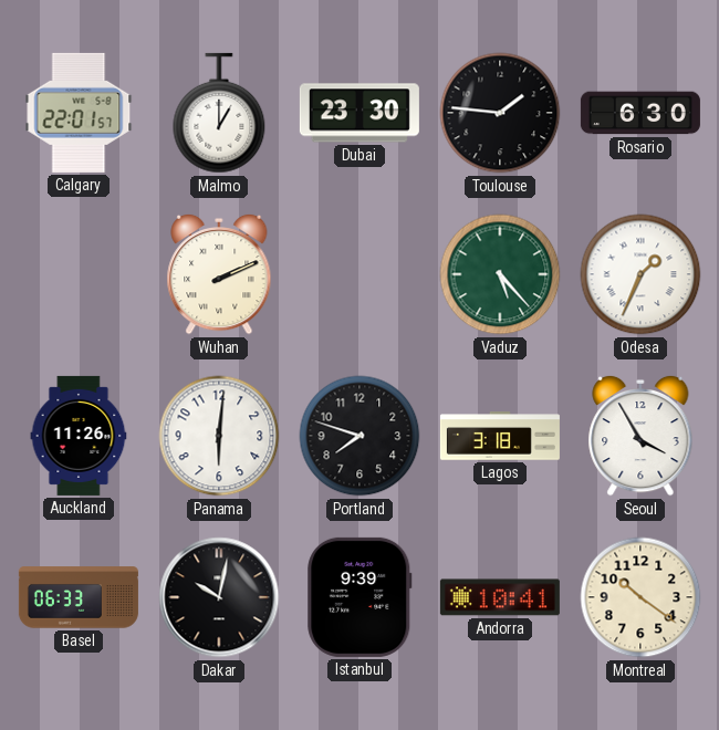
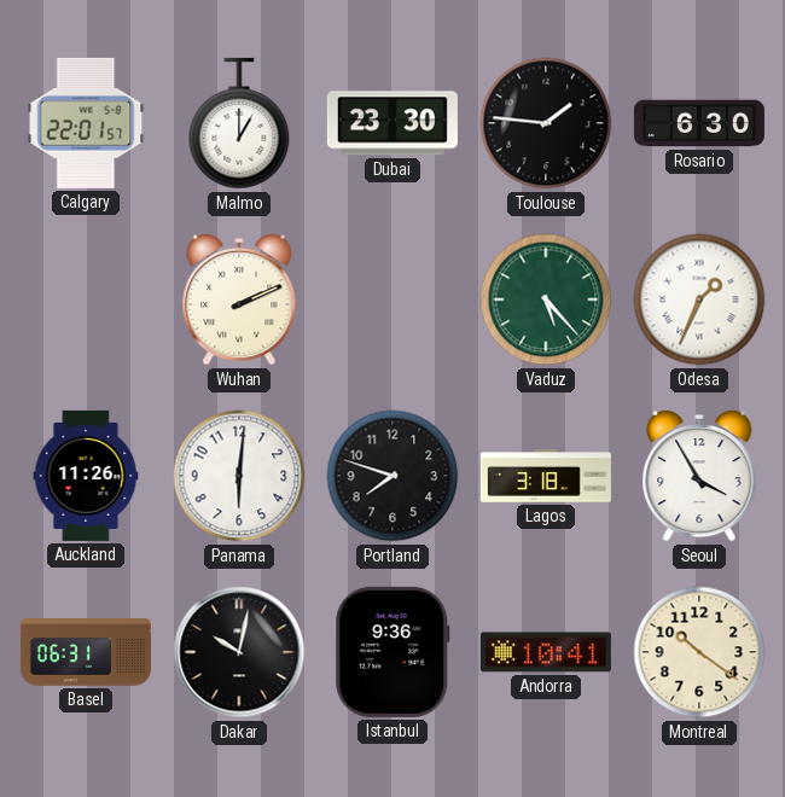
Basel: 06:33 -> 06:31 (86, 652)
Istanbul: 9:39 -> 9:36 (392, 652)
